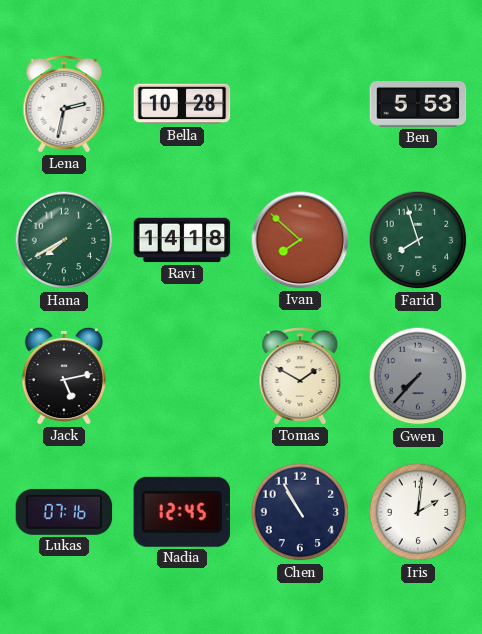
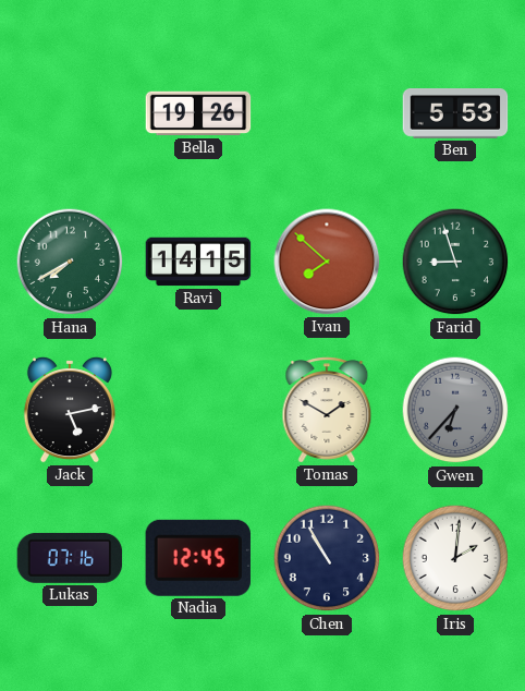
Lena: 2:32 -> none (64, 104)
Bella: 10:28 -> 19:26 (198, 113)
Ravi: 14:18 -> 14:15 (198, 262)
Farid: 7:57 -> 8:57 (455, 262)
Gwen: 7:37 -> 6:37 (455, 410)
